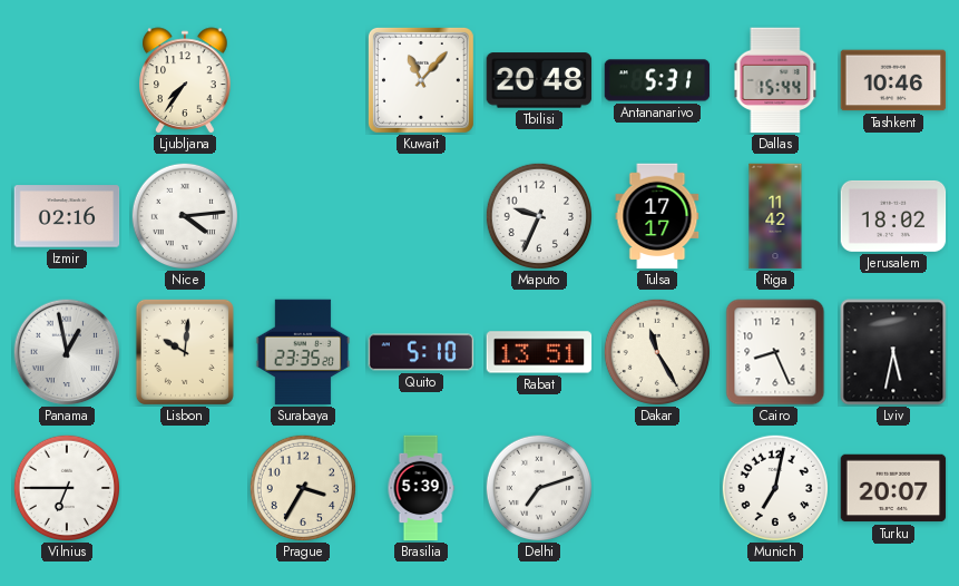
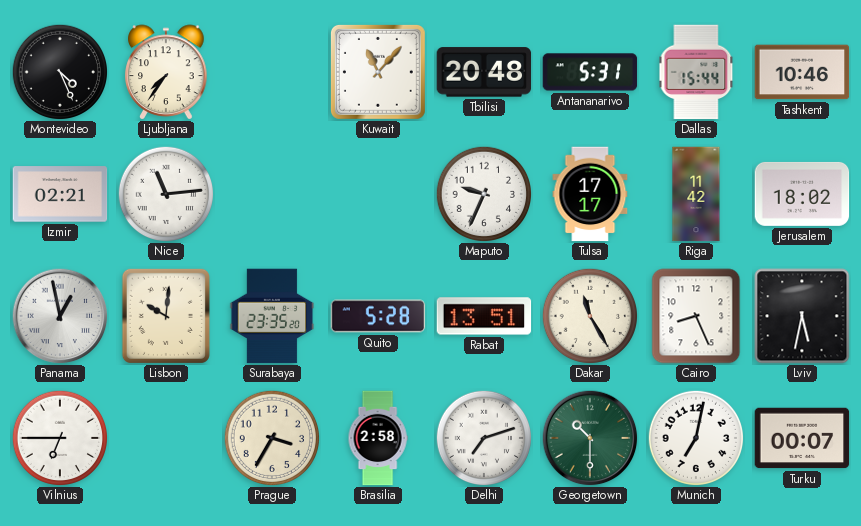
Montevideo: none -> 4:26 (59, 71)
Izmir: 02:16 -> 02:21 (60, 194)
Nice: 4:14 -> 11:14 (165, 193)
Quito: 5:10 -> 5:28 (378, 316)
Brasilia: 5:39 -> 2:58 (378, 438)
Georgetown: none -> 10:30 (590, 438)
Turku: 20:07 -> 00:07 (802, 438)
